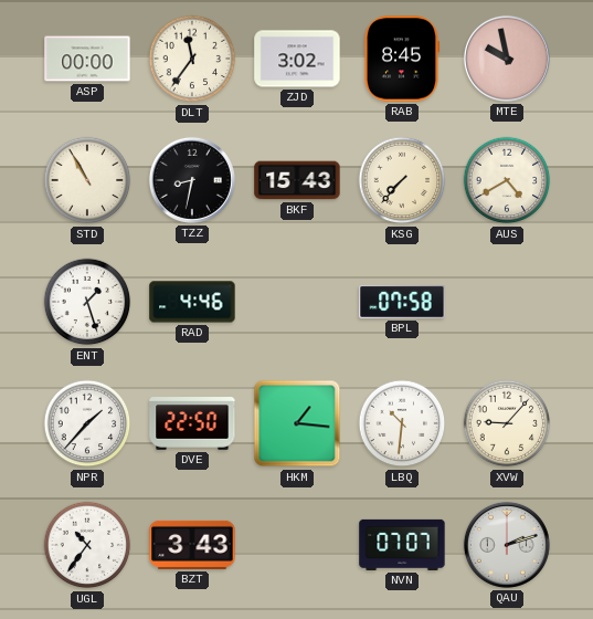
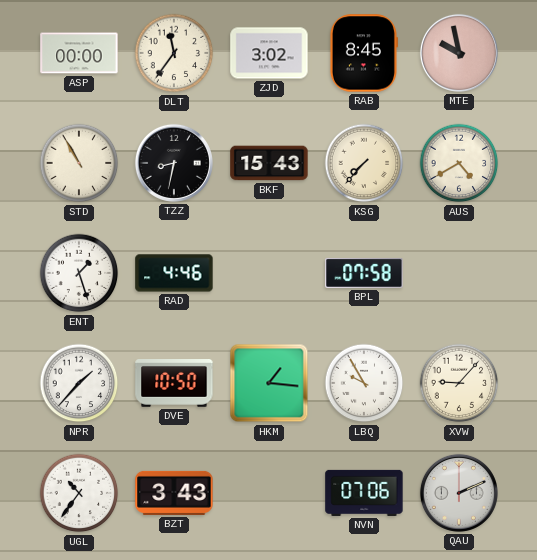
DVE: 22:50 -> 10:50 (174, 383)
LBQ: 10:31 -> 9:55 (364, 383)
NVN: 07:07 -> 07:06 (364, 493)
QAU: 2:12 -> 2:11 (459, 493)
